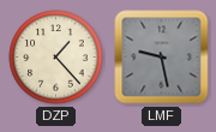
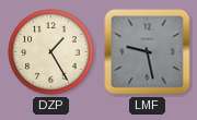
DZP: 1:23 -> 1:25 (51, 52)
